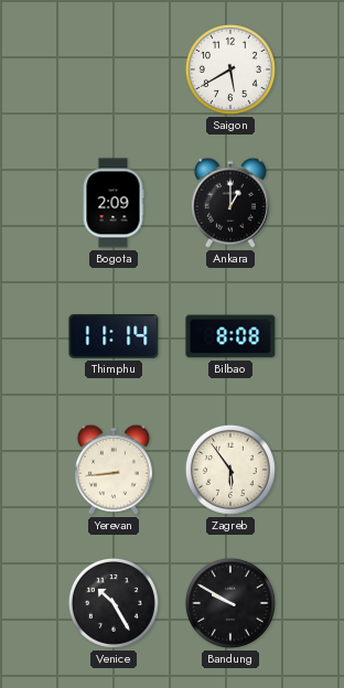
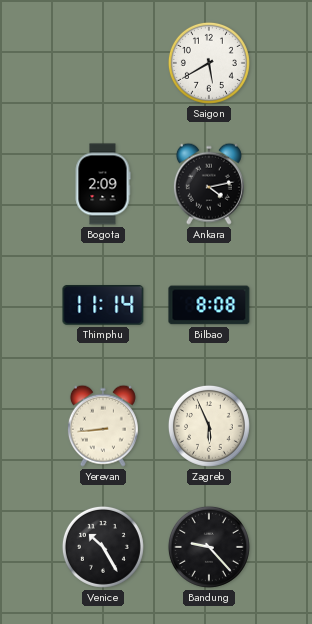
Ankara: 1:00 -> 4:13 (209, 184)
Zagreb: 5:54 -> 5:56 (209, 426)
Bandung: 9:50 -> 9:23 (209, 547)
